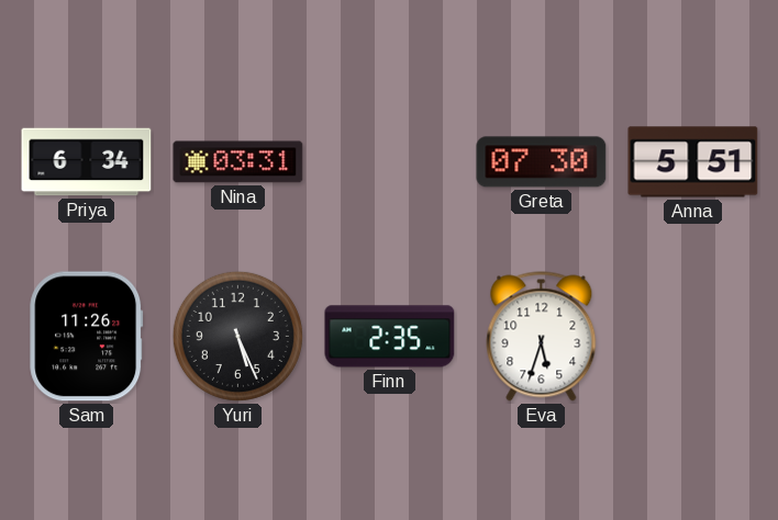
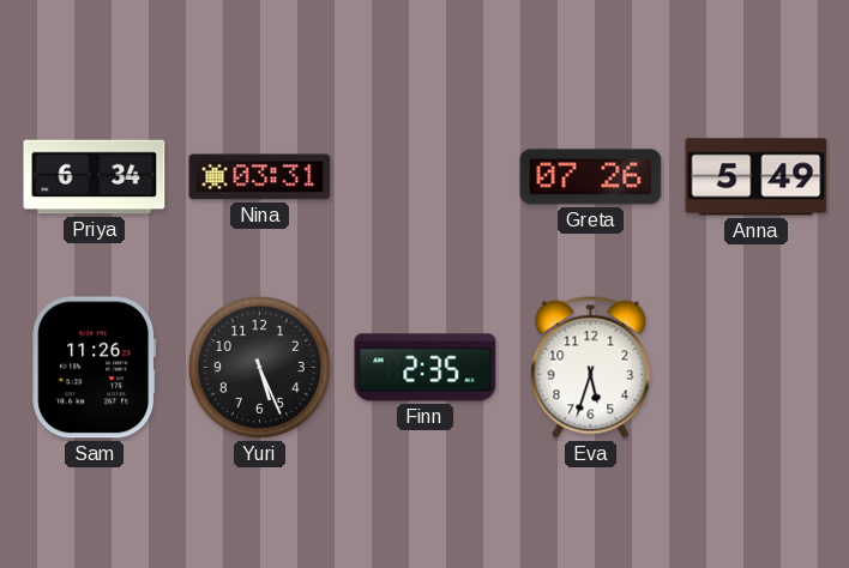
Greta: 07:30 -> 07:26 (591, 177)
Anna: 5:51 -> 5:49 (757, 177)
